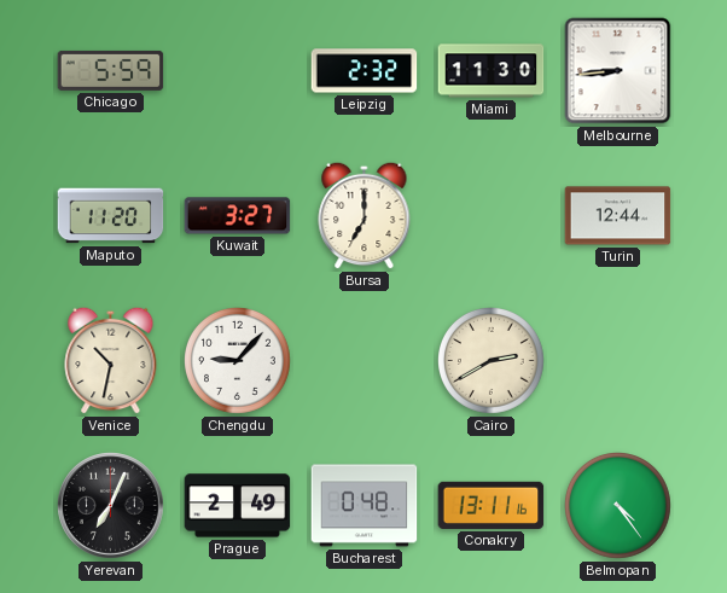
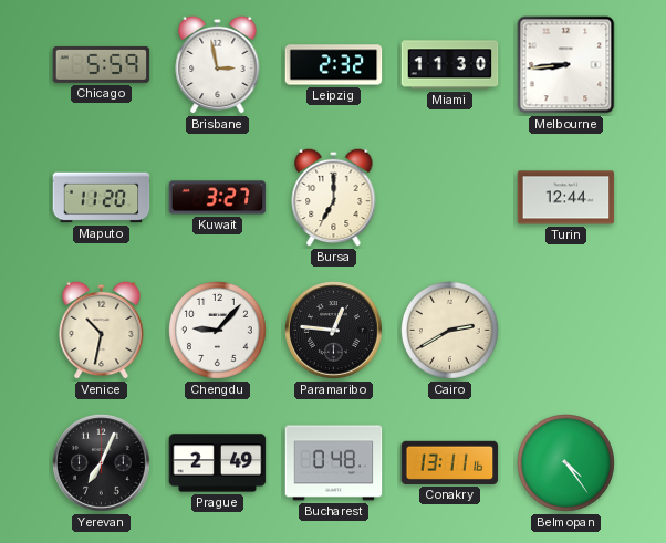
Brisbane: none -> 2:58 (218, 64)
Paramaribo: none -> 12:46 (334, 331)
